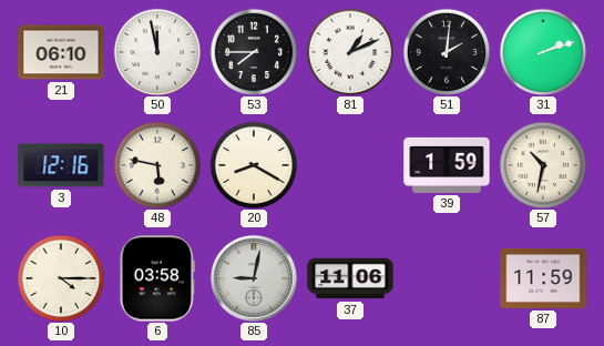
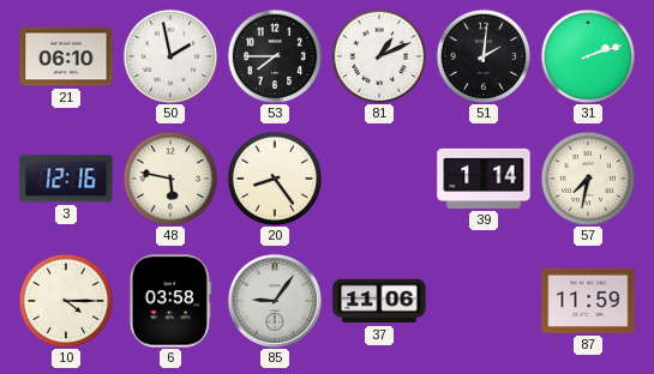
50: 11:58 -> 1:58 (170, 56)
20: 8:20 -> 8:24 (275, 179)
39: 1:59 -> 1:14 (484, 179)
57: 10:32 -> 7:32 (588, 179)
85: 9:02 -> 9:06 (275, 301)
